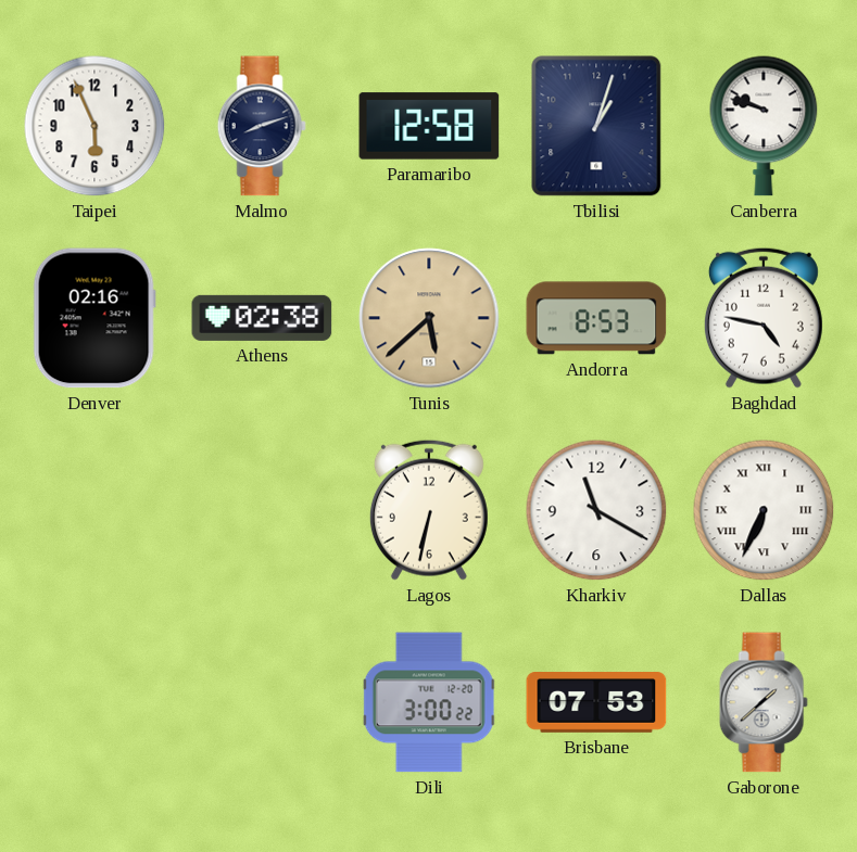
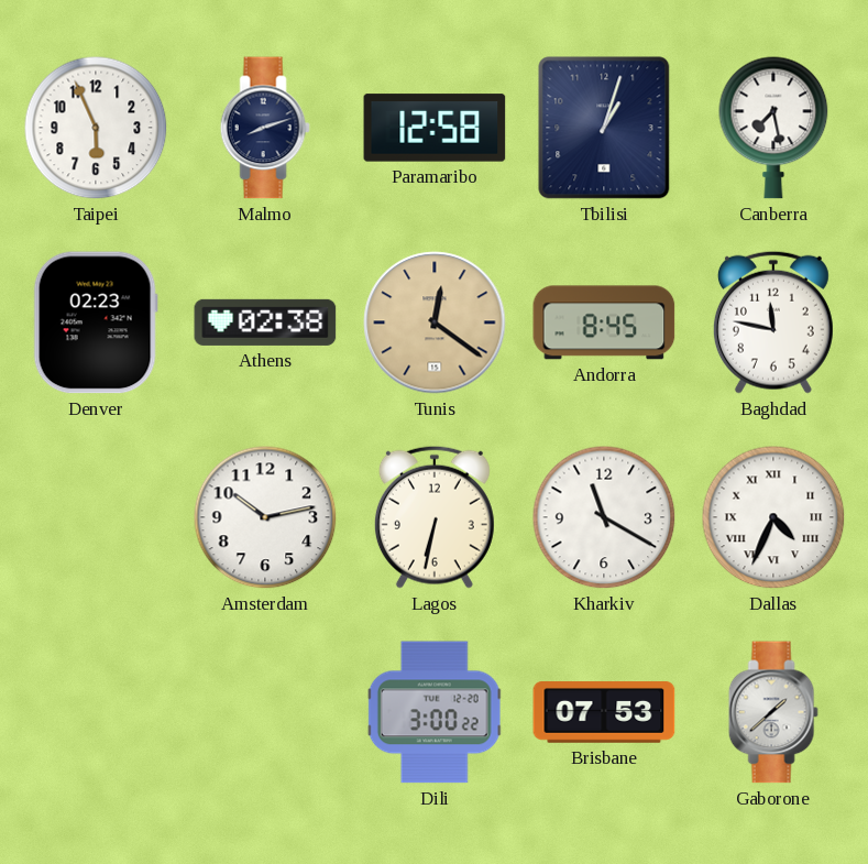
Canberra: 9:48 -> 7:28 (773, 128)
Denver: 02:16 -> 02:23 (96, 322)
Tunis: 5:38 -> 12:21 (435, 322)
Andorra: 8:53 -> 8:45 (604, 322)
Baghdad: 4:47 -> 11:47 (773, 322)
Amsterdam: none -> 10:13 (265, 517)
Dallas: 6:34 -> 4:34 (773, 517)
